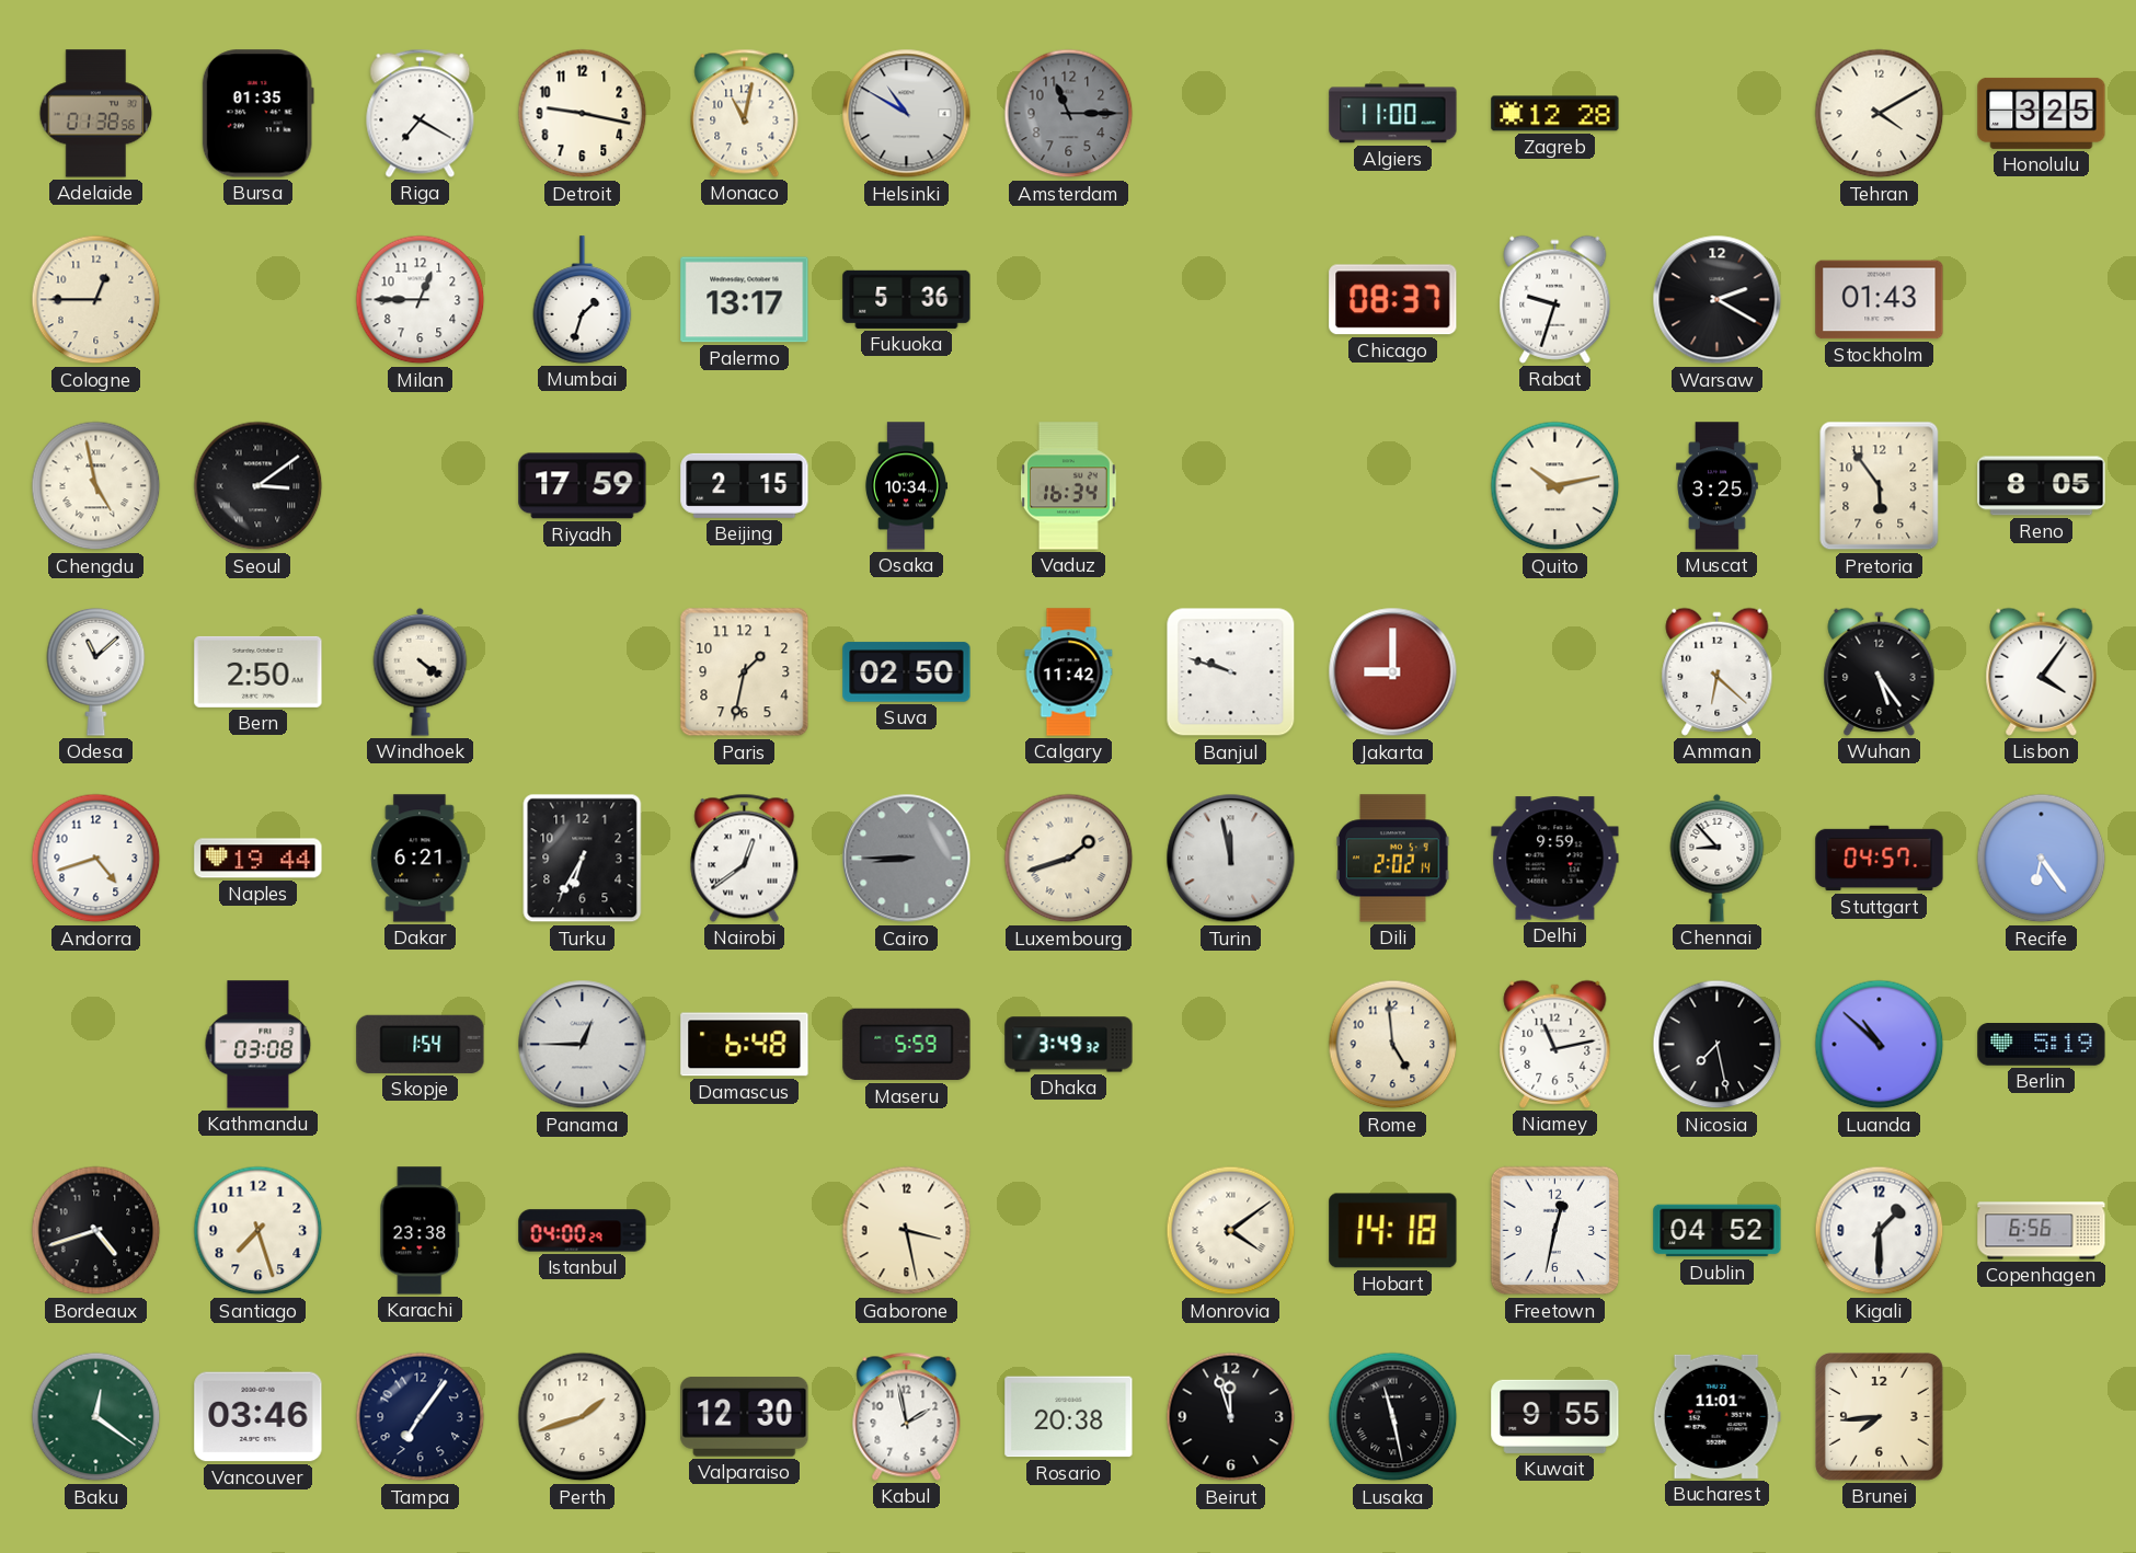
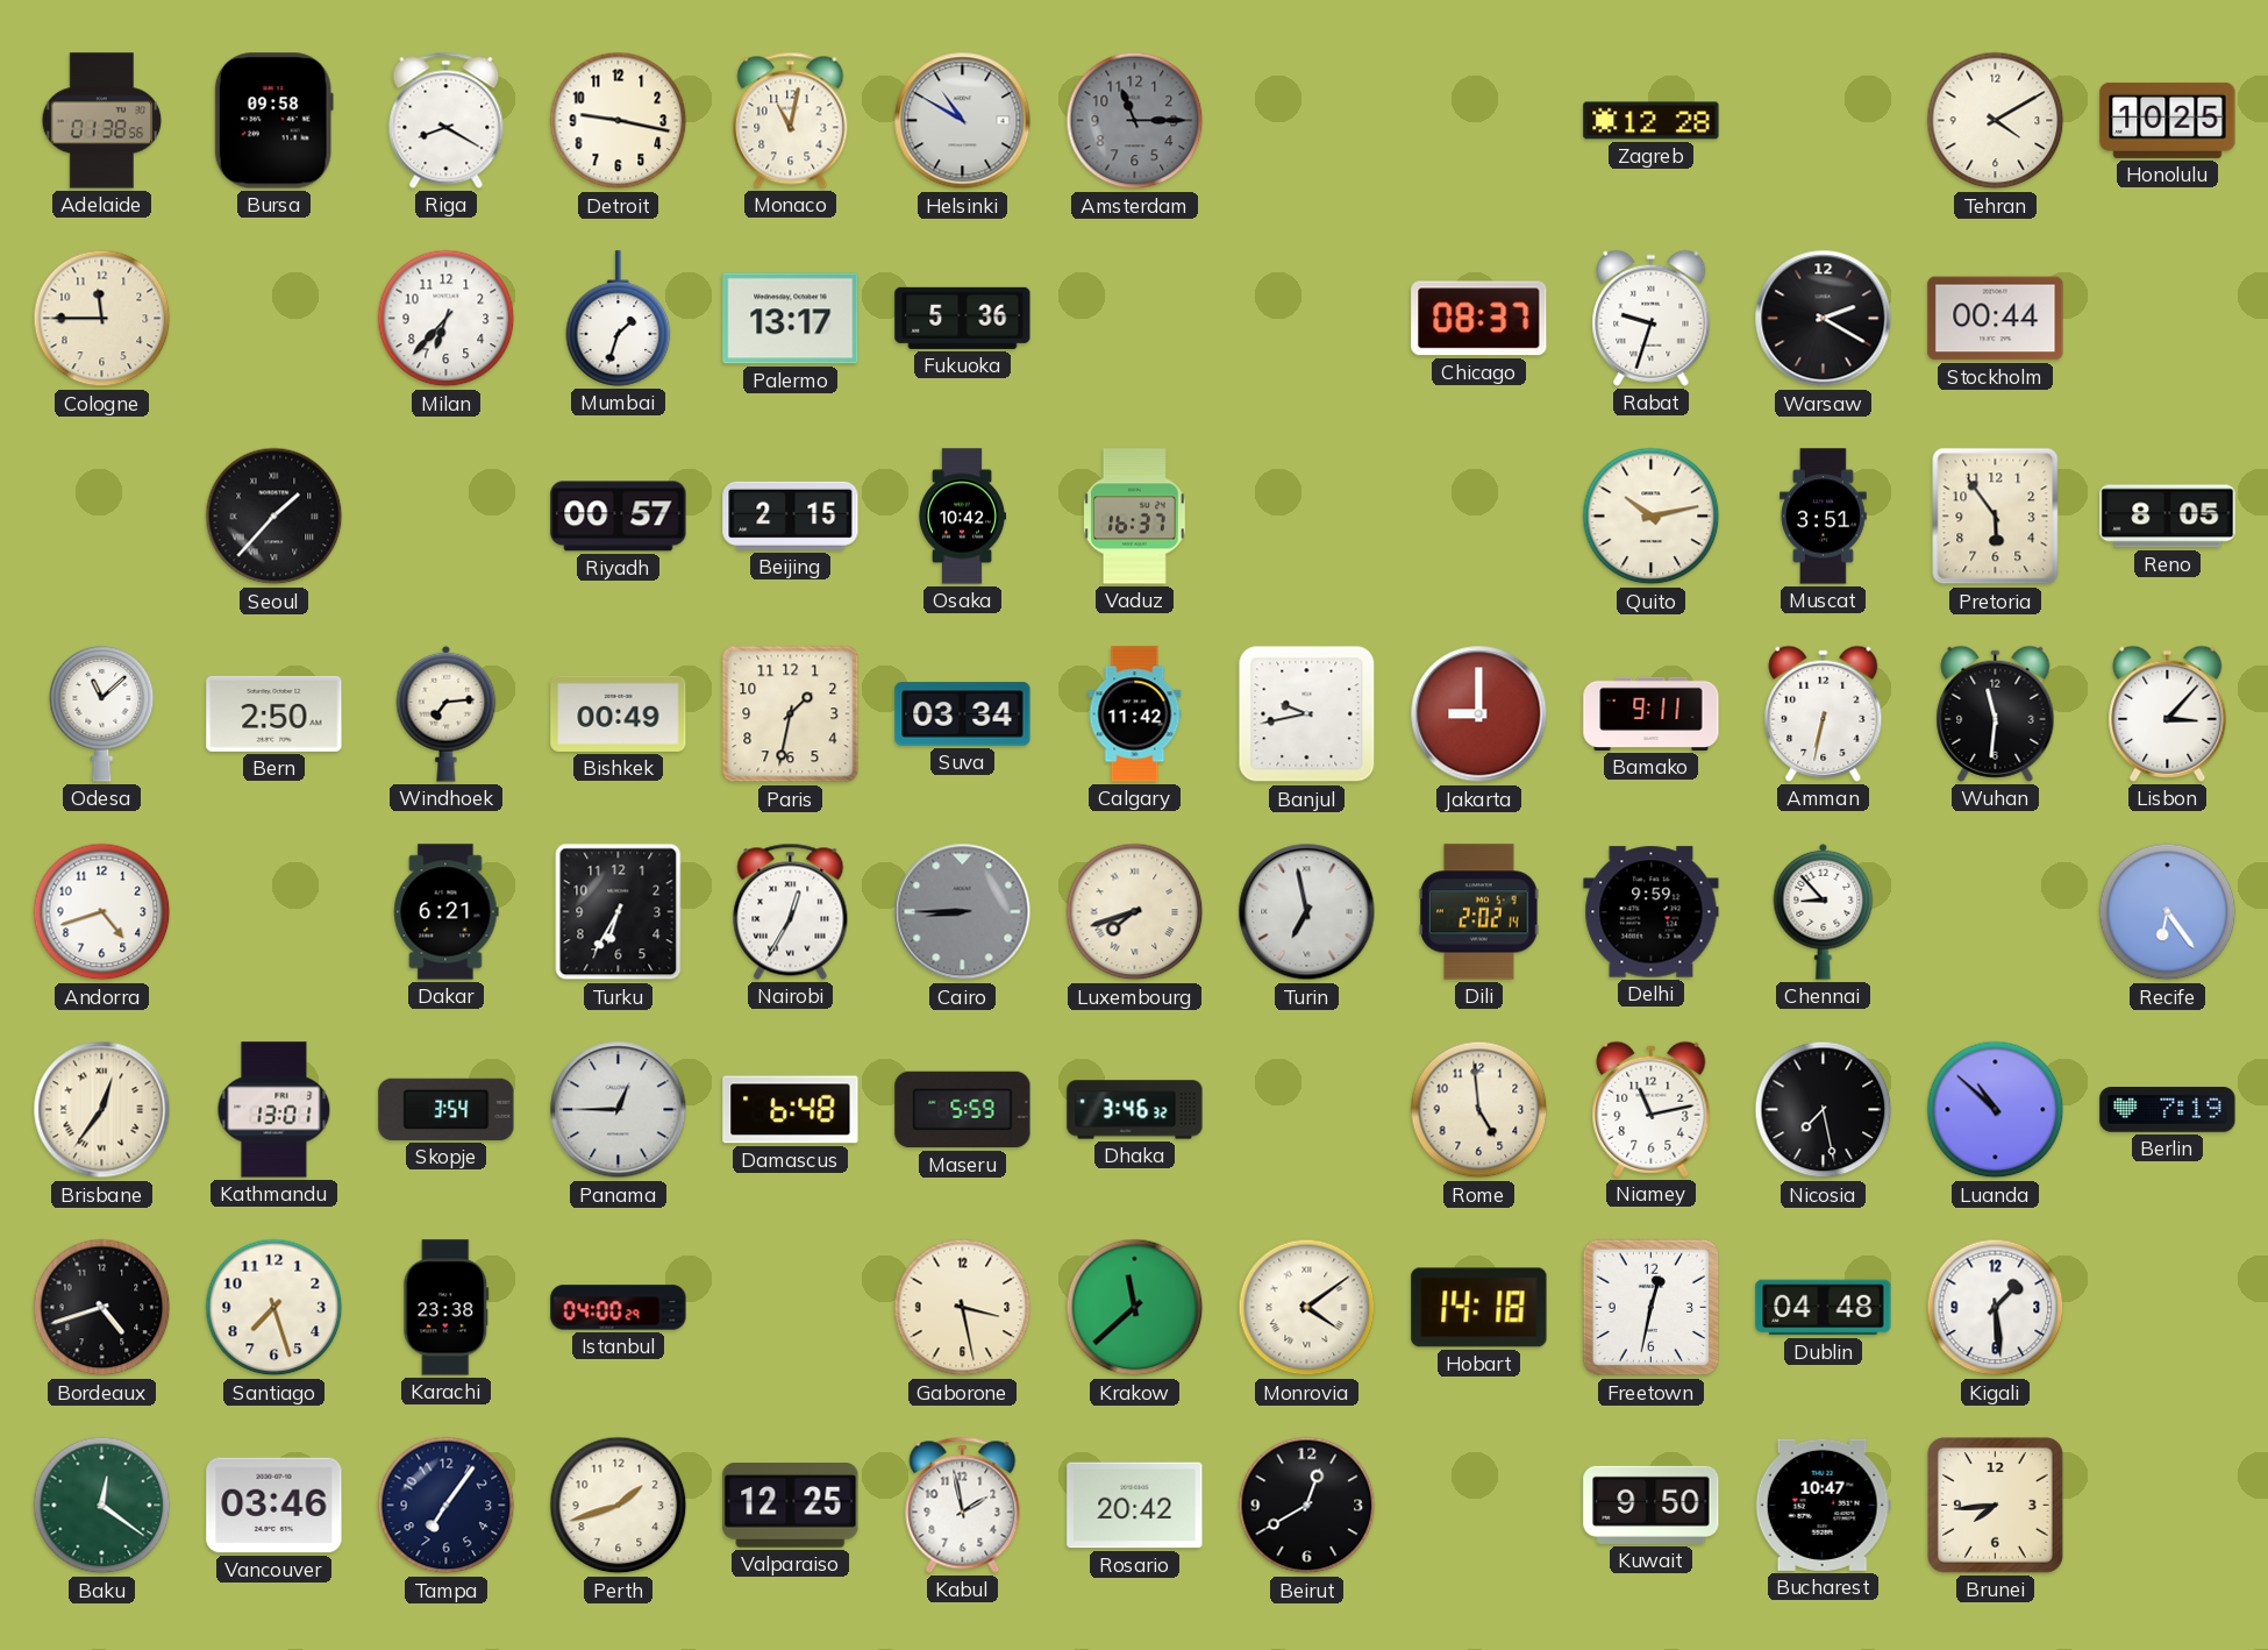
Bursa: 01:35 -> 09:58 (273, 121)
Riga: 7:20 -> 8:20 (447, 120)
Algiers: 11:00 -> none (1393, 114)
Honolulu: 3:25 -> 10:25 (2168, 120)
Cologne: 12:45 -> 11:45 (102, 319)
Milan: 12:45 -> 6:37 (447, 319)
Stockholm: 01:43 -> 00:44 (1996, 319)
Chengdu: 4:58 -> none (96, 486)
Seoul: 3:09 -> 1:37 (274, 517)
Riyadh: 17:59 -> 00:57 (619, 517)
Osaka: 10:34 -> 10:42 (961, 517)
Vaduz: 16:34 -> 16:37 (1135, 517)
Muscat: 3:25 -> 3:51 (1824, 517)
Windhoek: 4:21 -> 7:14 (447, 713)
Bishkek: none -> 00:49 (619, 713)
Suva: 02:50 -> 03:34 (963, 714)
Banjul: 9:48 -> 9:43 (1307, 714)
Bamako: none -> 9:11 (1652, 713)
Amman: 6:22 -> 6:32 (1824, 713)
Wuhan: 5:24 -> 11:31 (1996, 713)
Lisbon: 4:06 -> 3:07 (2168, 713)
Naples: 19:44 -> none (259, 859)
Nairobi: 12:39 -> 12:35 (791, 911)
Luxembourg: 1:42 -> 7:42 (1135, 912)
Turin: 11:58 -> 6:58 (1307, 912)
Stuttgart: 04:57 -> none (1880, 859)
Brisbane: none -> 12:36 (102, 1110)
Kathmandu: 03:08 -> 13:01 (274, 1110)
Skopje: 1:54 -> 3:54 (447, 1109)
Dhaka: 3:49 -> 3:46 (1135, 1110)
Berlin: 5:19 -> 7:19 (2168, 1110)
Krakow: none -> 11:38 (1135, 1308)
Dublin: 04:52 -> 04:48 (1824, 1308)
Kigali: 1:30 -> 1:29 (1996, 1308)
Copenhagen: 6:56 -> none (2042, 1231)
Valparaiso: 12:30 -> 12:25 (791, 1506)
Rosario: 20:38 -> 20:42 (1135, 1506)
Beirut: 11:57 -> 12:40 (1307, 1506)
Lusaka: 11:28 -> none (1393, 1417)
Kuwait: 9:55 -> 9:50 (1652, 1505)
Bucharest: 11:01 -> 10:47 (1823, 1505)
